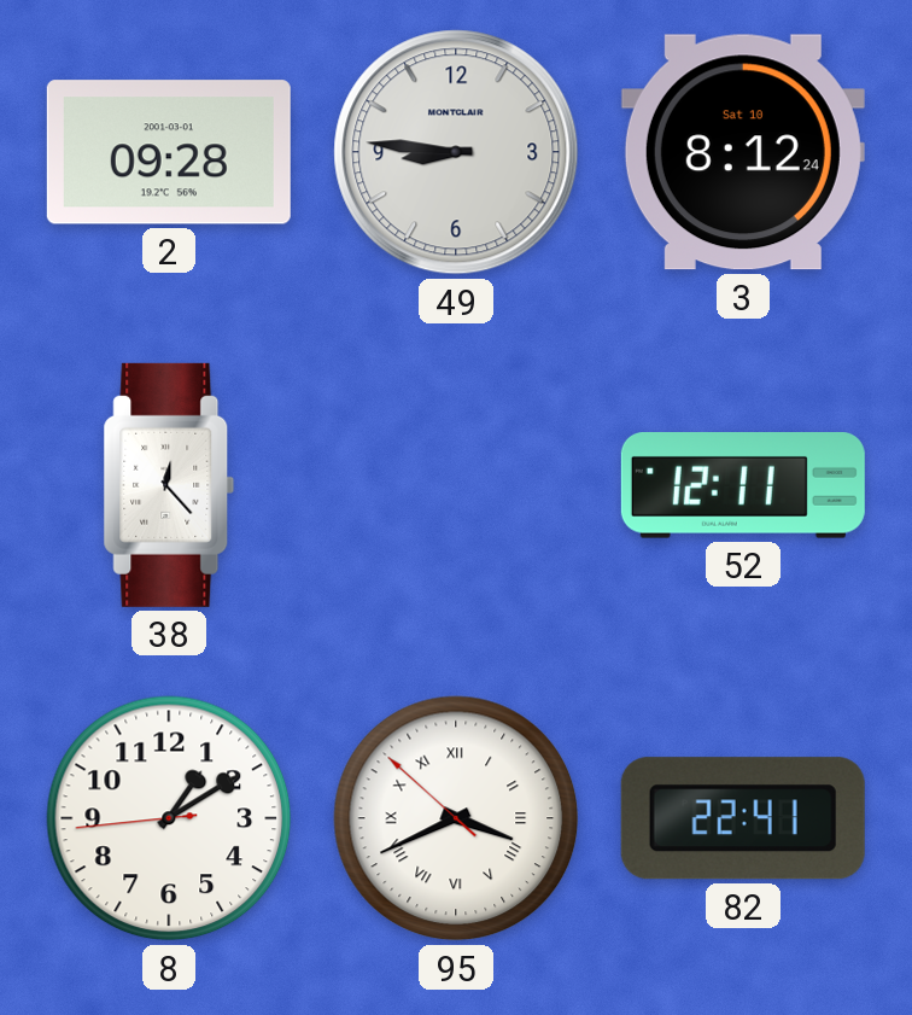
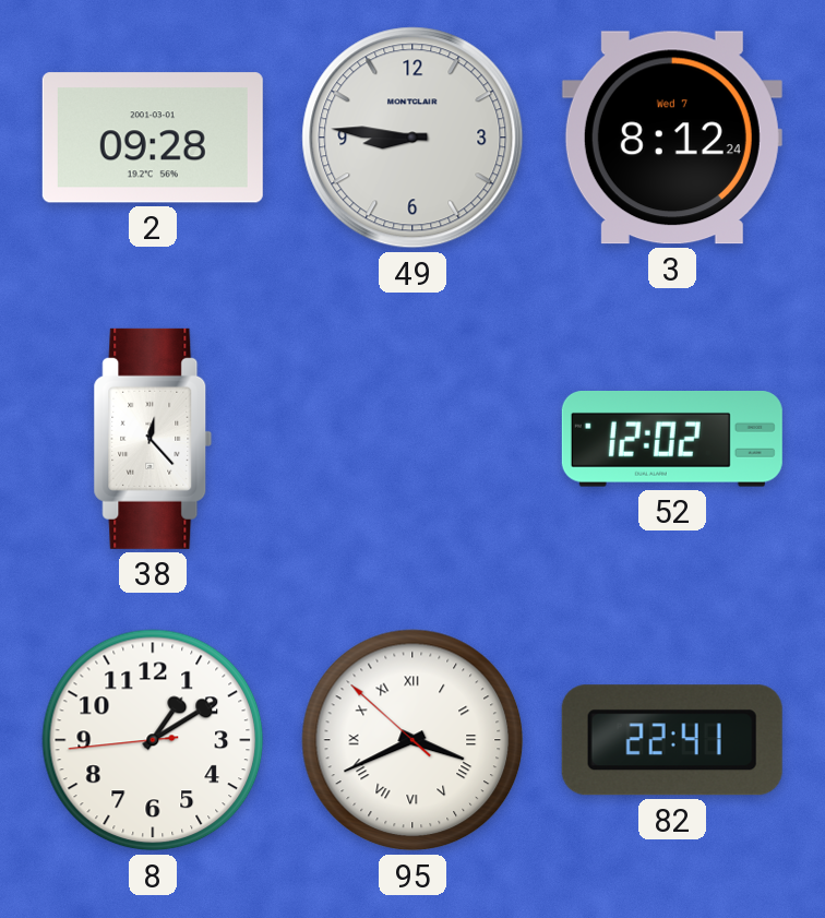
3 date: Sat 10 -> Wed 7 (672, 138)
52: 12:11 -> 12:02 (672, 440)
